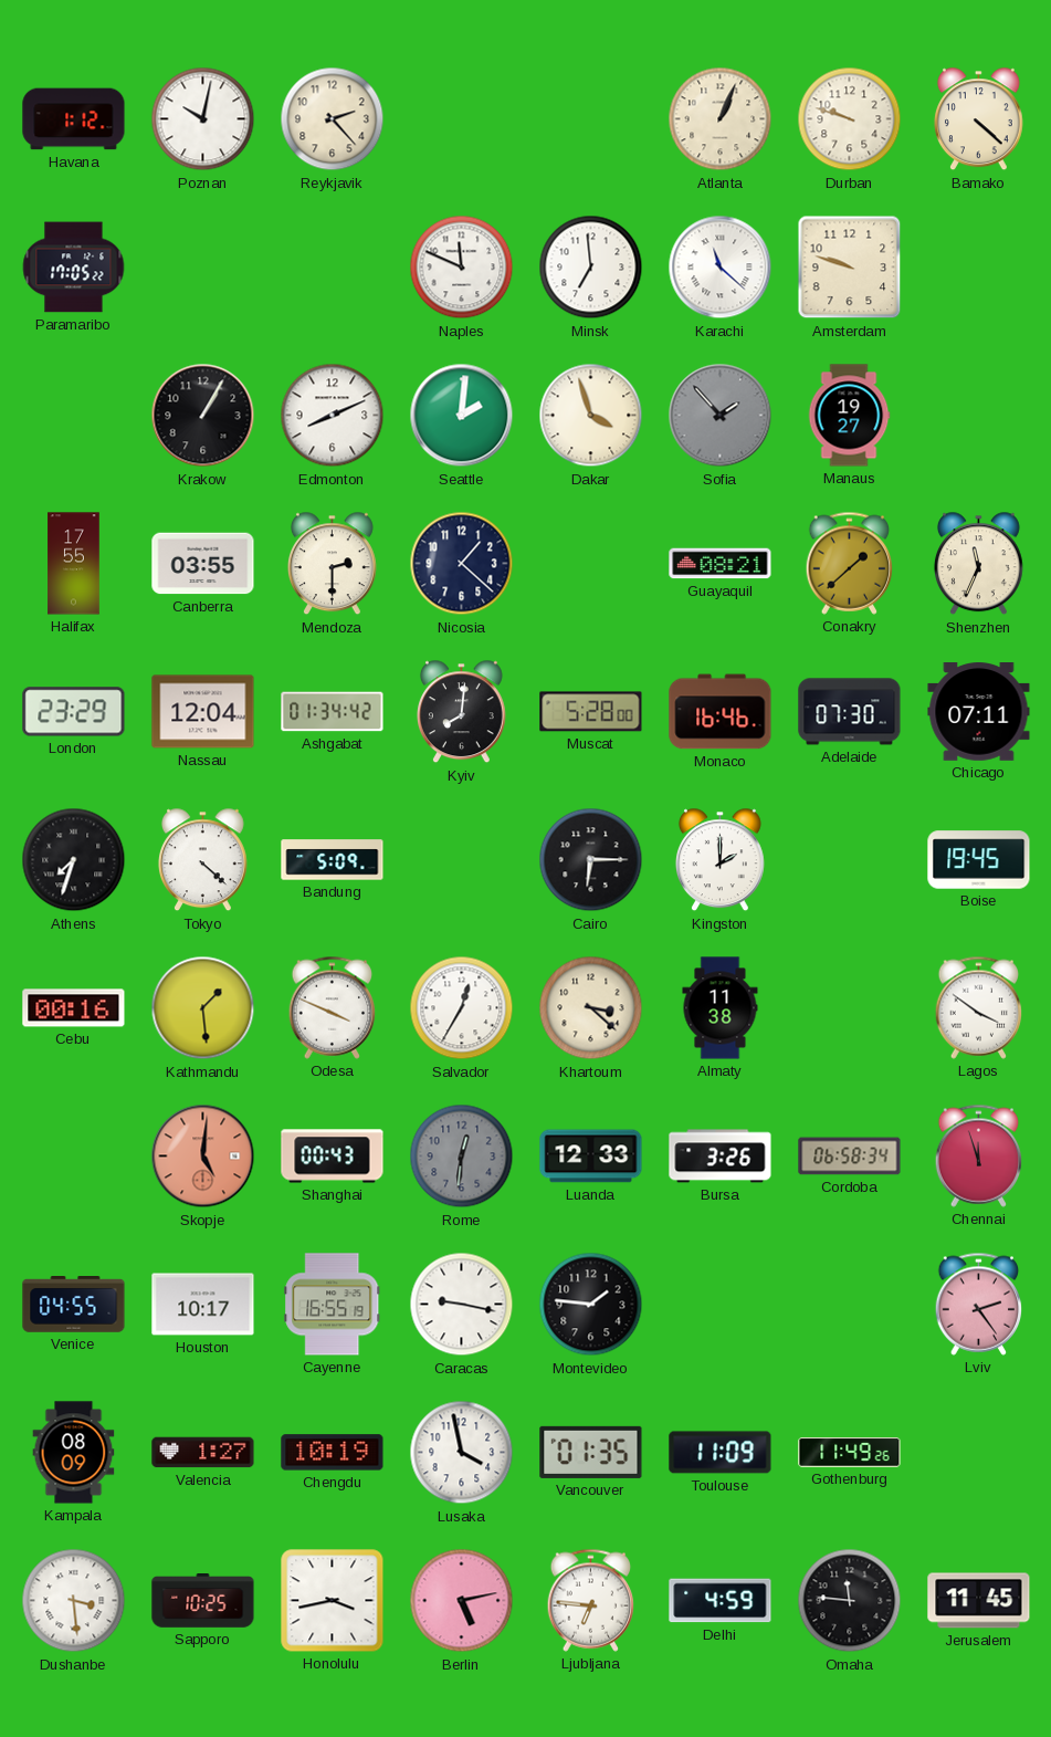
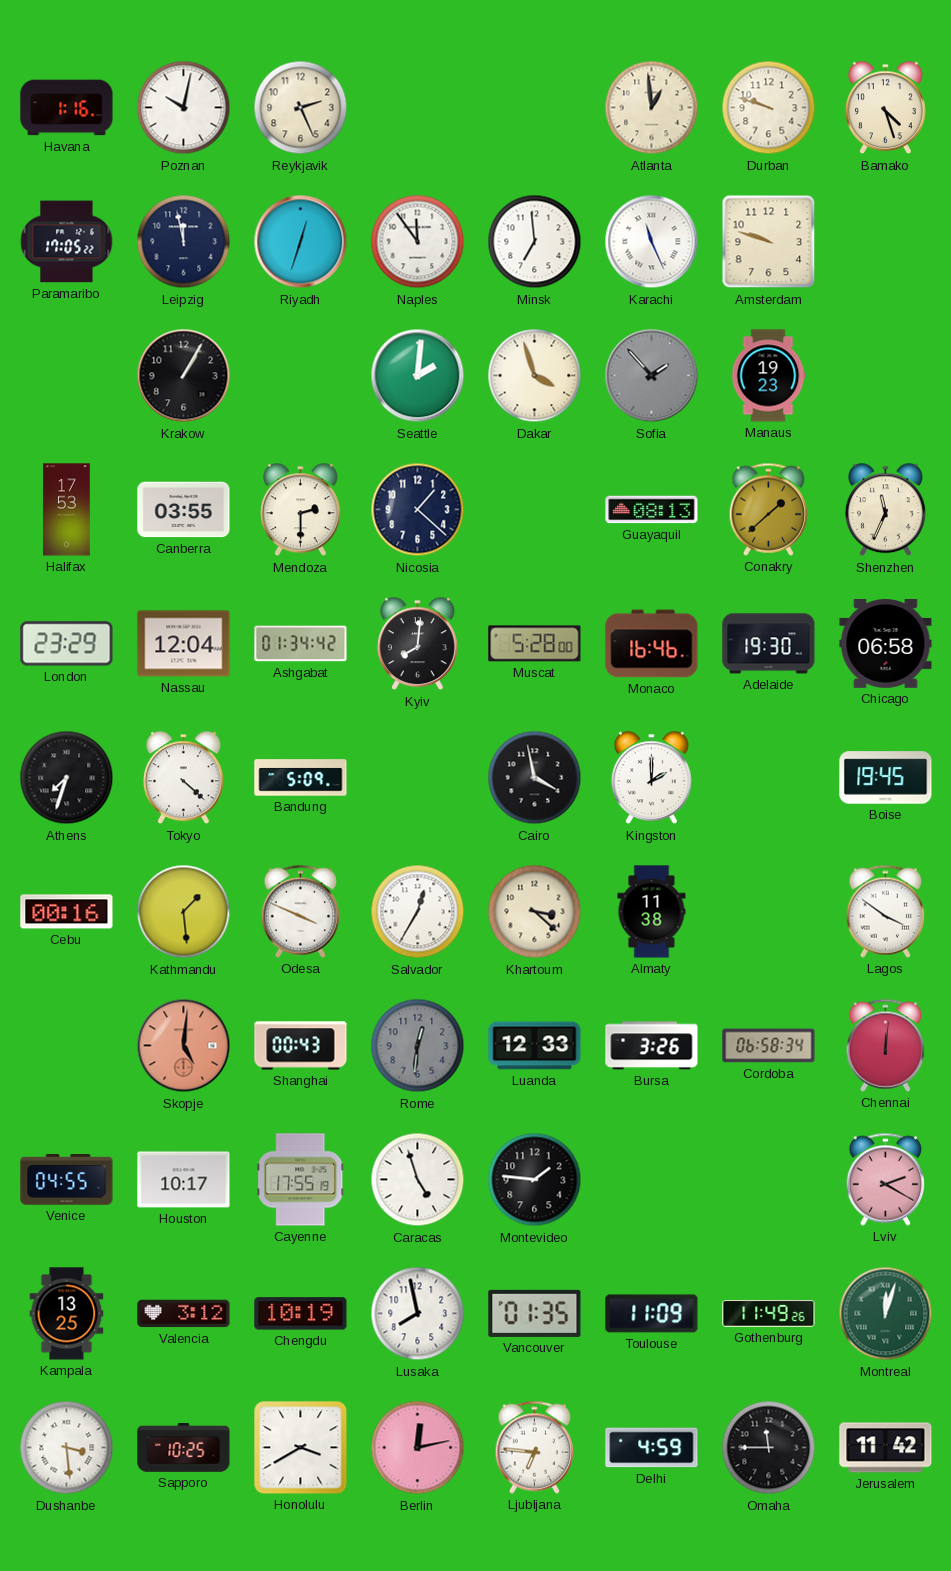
Havana: 1:12 -> 1:16 (67, 108)
Reykjavik: 2:23 -> 2:26 (301, 108)
Atlanta: 1:04 -> 12:59 (652, 108)
Bamako: 4:22 -> 4:27 (885, 108)
Leipzig: none -> 11:58 (184, 242)
Riyadh: none -> 12:33 (301, 242)
Naples: 11:49 -> 11:54 (418, 242)
Karachi: 11:22 -> 11:26 (652, 242)
Edmonton: 8:11 -> none (333, 416)
Manaus: 19:27 -> 19:23 (768, 376)
Halifax: 17:55 -> 17:53 (67, 510)
Guayaquil: 08:21 -> 08:13 (652, 510)
Adelaide: 07:30 -> 19:30 (769, 644)
Chicago: 07:11 -> 06:58 (886, 644)
Cairo: 6:15 -> 3:58 (535, 778)
Chennai: 11:57 -> 12:01 (886, 1045)
Cayenne: 16:55 -> 17:55 (301, 1180)
Caracas: 9:17 -> 4:57 (418, 1180)
Lviv: 2:24 -> 2:20 (886, 1179)
Kampala: 08:09 -> 13:25 (67, 1314)
Valencia: 1:27 -> 3:12 (184, 1314)
Lusaka: 3:58 -> 7:58 (418, 1314)
Montreal: none -> 12:03 (886, 1314)
Honolulu: 3:43 -> 3:40 (301, 1448)
Berlin: 5:13 -> 12:13 (418, 1448)
Omaha: 11:46 -> 11:45 (769, 1448)
Jerusalem: 11:45 -> 11:42 (886, 1448)
